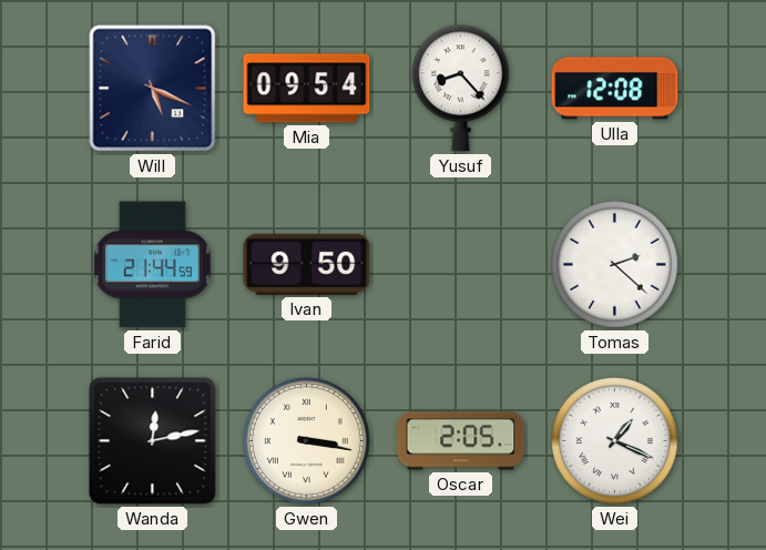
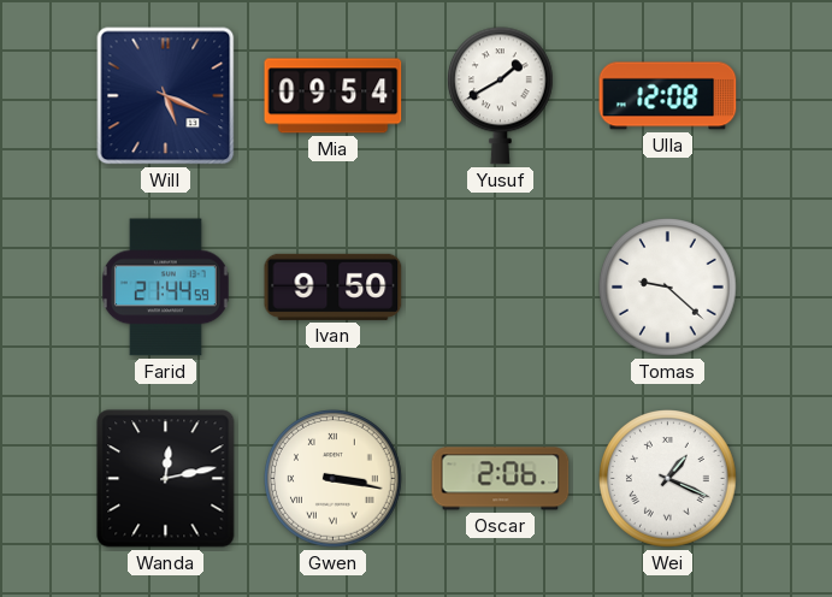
Yusuf: 8:23 -> 1:40 (501, 96)
Tomas: 2:22 -> 9:22 (668, 288)
Oscar: 2:05 -> 2:06 (501, 479)
